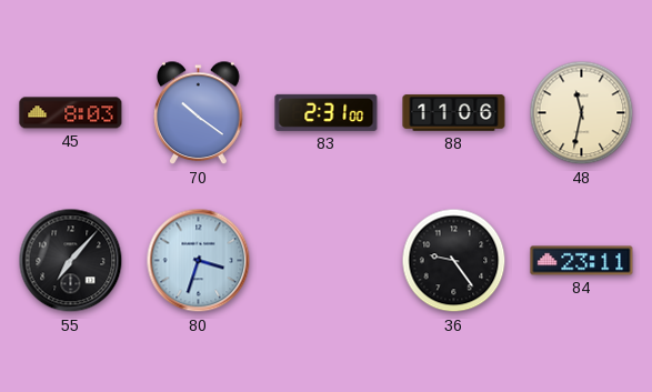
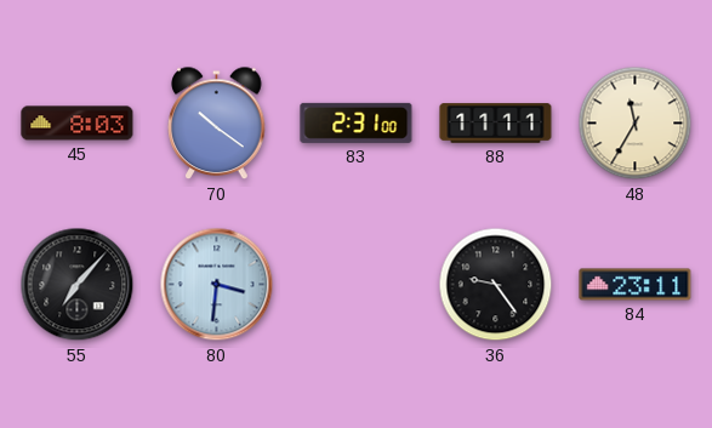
88: 11:06 -> 11:11 (496, 124)
48: 11:32 -> 11:35 (636, 124)
80: 3:33 -> 3:31 (217, 285)
